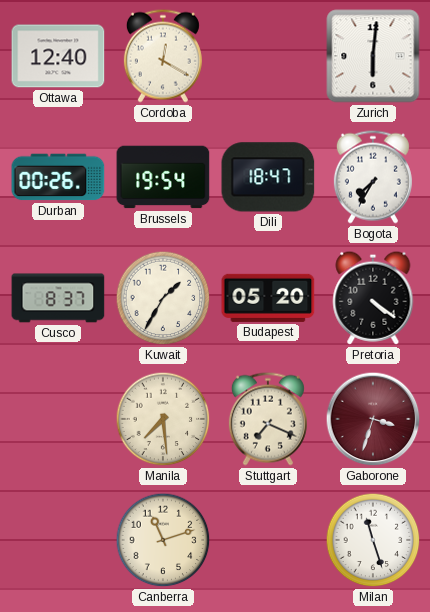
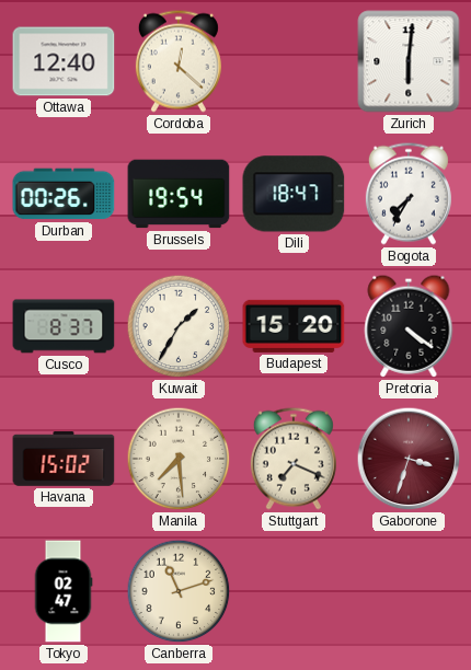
Cordoba: 12:20 -> 12:22 (179, 61)
Budapest: 05:20 -> 15:20 (294, 326)
Havana: none -> 15:02 (64, 459)
Tokyo: none -> 02:47 (64, 591)
Milan: 11:27 -> none (373, 540)
